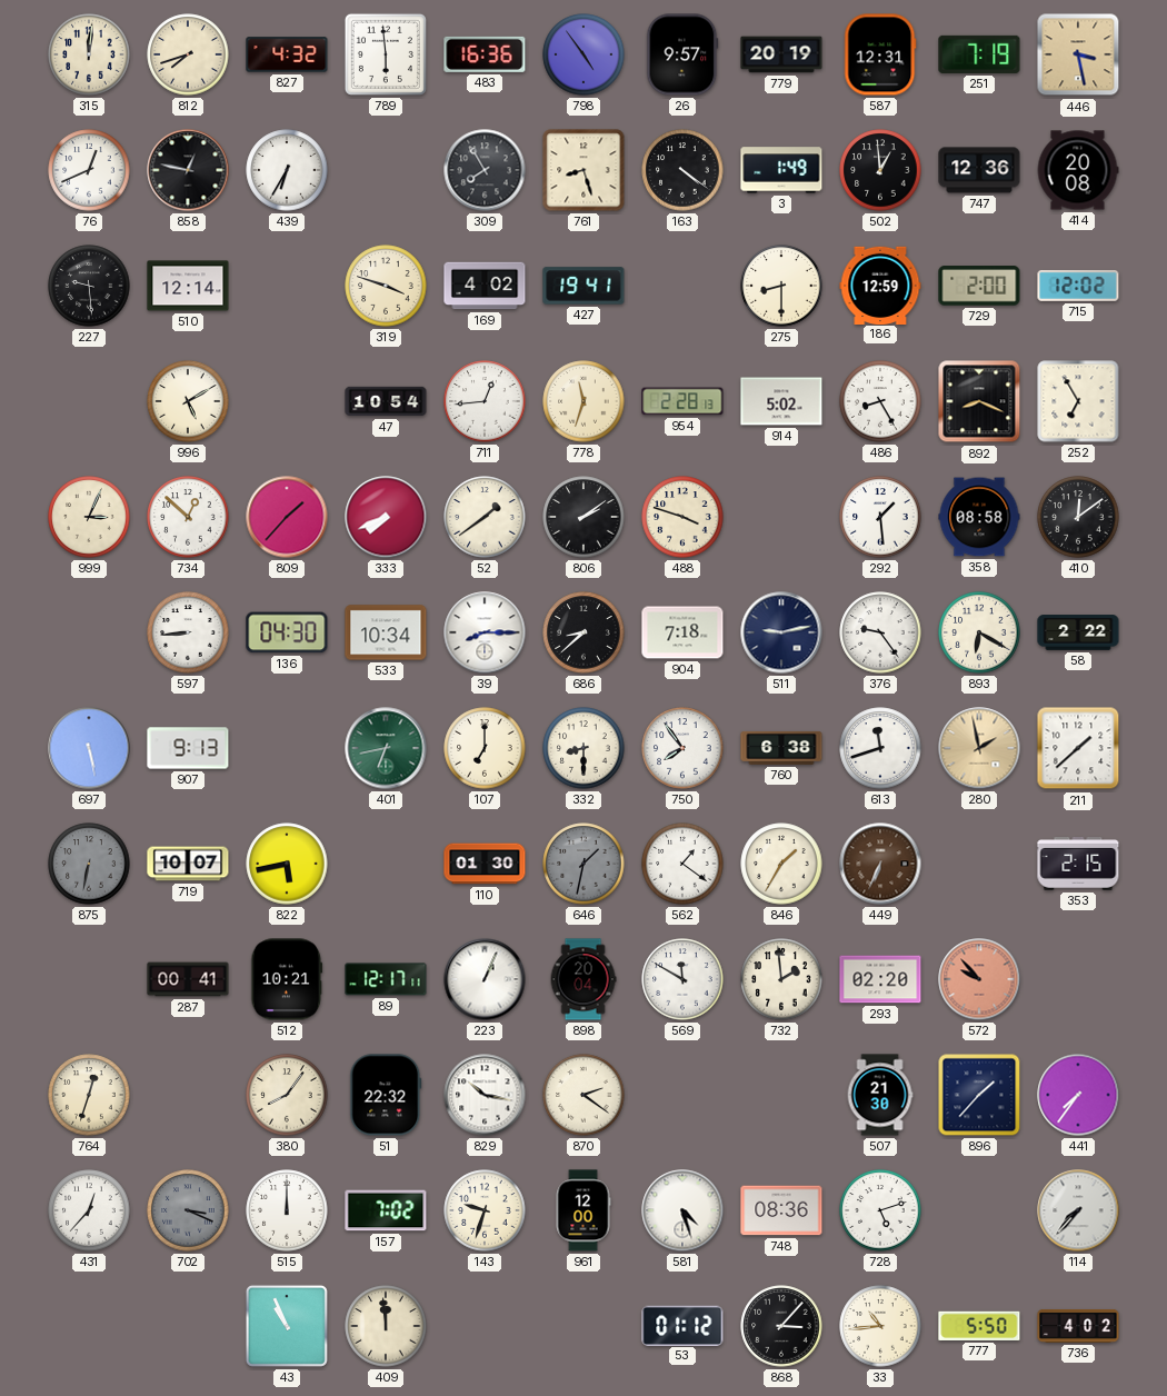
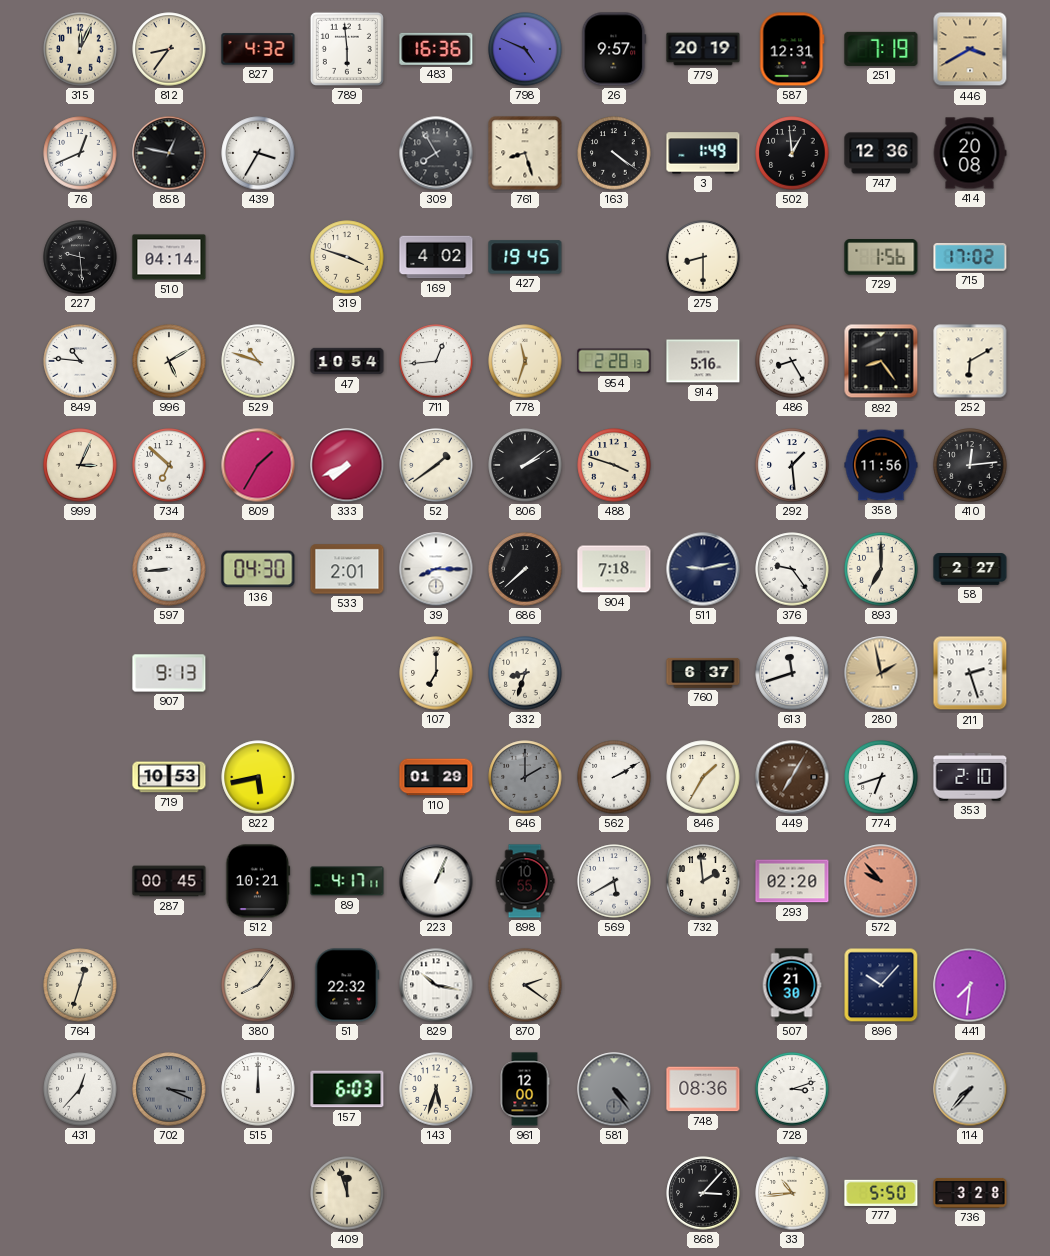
315: 12:01 -> 12:04 (80, 49)
812: 7:42 -> 8:36 (169, 49)
798: 4:54 -> 4:49 (525, 49)
446: 3:28 -> 3:40 (970, 49)
439: 6:35 -> 3:35 (258, 153)
510: 12:14 -> 04:14 (169, 257)
427: 19:41 -> 19:45 (525, 257)
186: 12:59 -> none (880, 285)
729: 2:00 -> 1:56 (881, 257)
715: 12:02 -> 17:02 (970, 257)
849: none -> 10:46 (80, 361)
529: none -> 10:48 (258, 361)
914: 5:02 -> 5:16 (703, 361)
892: 8:19 -> 8:24 (881, 361)
252: 6:55 -> 6:10 (970, 361)
734: 12:52 -> 6:52 (169, 465)
809: 1:37 -> 1:35 (258, 465)
358: 08:58 -> 11:56 (881, 465)
410: 12:09 -> 12:14 (970, 465)
533: 10:34 -> 2:01 (347, 569)
686: 8:38 -> 7:38 (525, 569)
893: 6:20 -> 7:00 (881, 569)
58: 2:22 -> 2:27 (970, 569)
697: 5:28 -> none (89, 748)
401: 6:43 -> none (386, 748)
332: 8:30 -> 8:33 (525, 673)
750: 7:54 -> none (682, 748)
760: 6:38 -> 6:37 (703, 673)
211: 1:38 -> 2:27 (970, 673)
875: 6:32 -> none (89, 864)
719: 10:07 -> 10:53 (169, 777)
110: 01:30 -> 01:29 (436, 777)
646: 1:32 -> 2:00 (525, 777)
562: 1:21 -> 2:10 (614, 777)
449: 6:34 -> 7:05 (792, 777)
774: none -> 6:42 (881, 777)
353: 2:15 -> 2:10 (970, 778)
287: 00:41 -> 00:45 (169, 881)
89: 12:17 -> 4:17 (347, 881)
898: 20:04 -> 10:55 (525, 881)
569: 11:50 -> 5:40 (614, 881)
896: 1:37 -> 10:07 (881, 985)
441: 7:36 -> 7:31 (970, 985)
157: 7:02 -> 6:03 (347, 1089)
143: 9:33 -> 5:33 (436, 1089)
581: 4:27 -> 4:24 (614, 1089)
581 dial: white -> grey (614, 1089)
728: 5:12 -> 3:12 (792, 1089)
43: 10:56 -> none (287, 1326)
409: 11:59 -> 11:57 (347, 1193)
53: 01:12 -> none (682, 1325)
736: 4:02 -> 3:28 (970, 1194)
